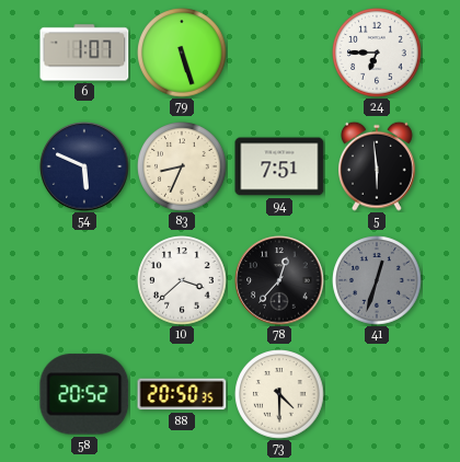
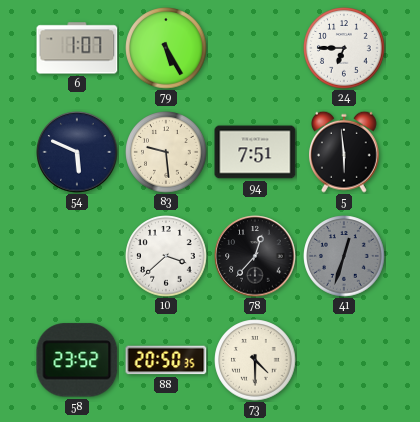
79: 5:27 -> 5:25 (166, 48)
83: 8:34 -> 9:29 (166, 152)
58: 20:52 -> 23:52 (77, 360)
